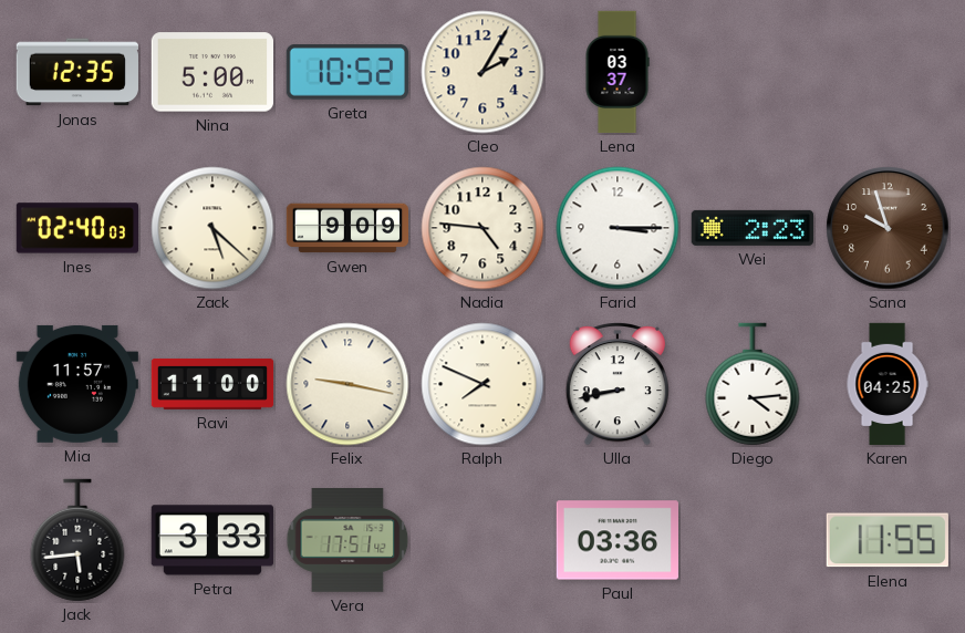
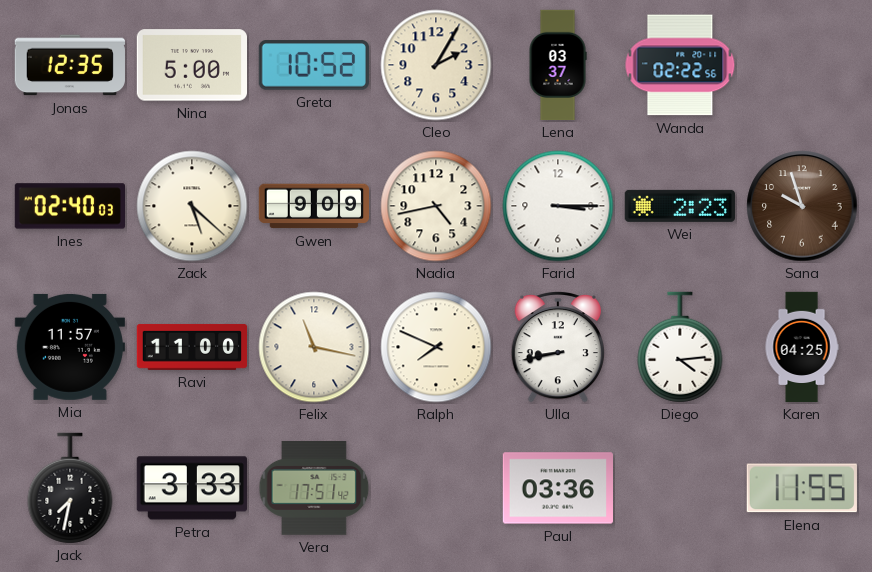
Wanda: none -> 02:22 (680, 65)
Nadia: 4:46 -> 4:43 (436, 206)
Felix: 9:17 -> 11:17 (314, 347)
Jack: 5:44 -> 7:32 (70, 488)
